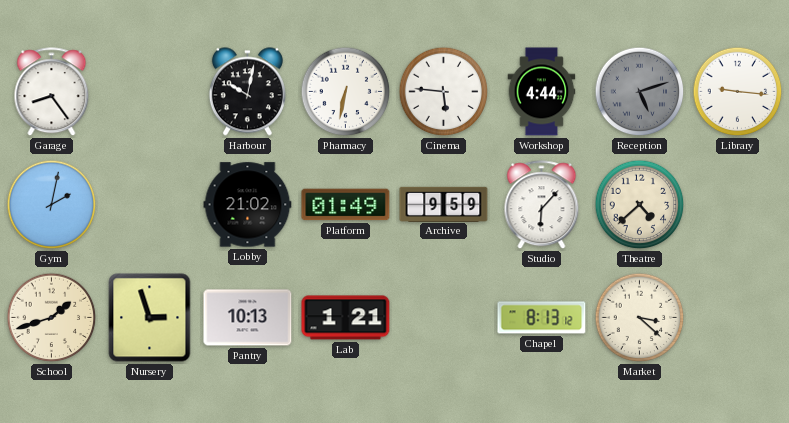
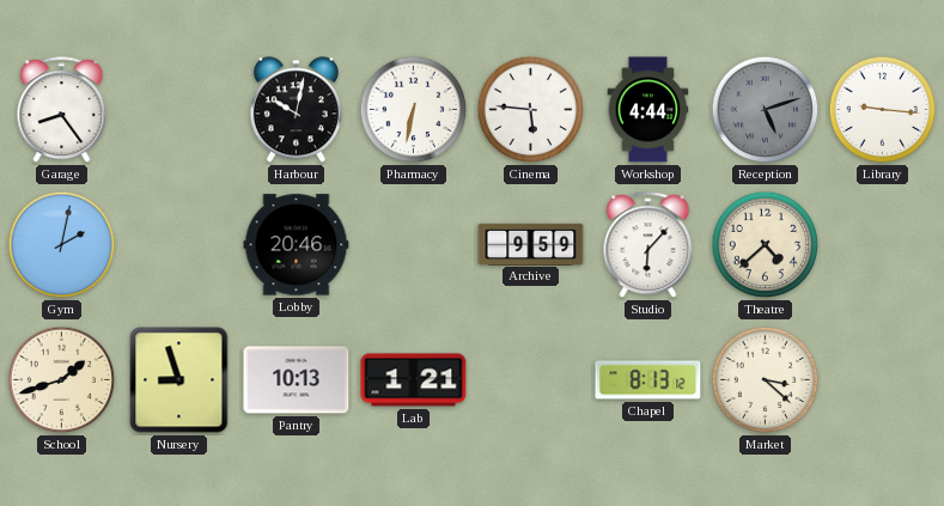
Lobby: 21:02 -> 20:46 (297, 245)
Platform: 01:49 -> none (346, 205)
Nursery: 2:57 -> 8:57 (179, 380)
